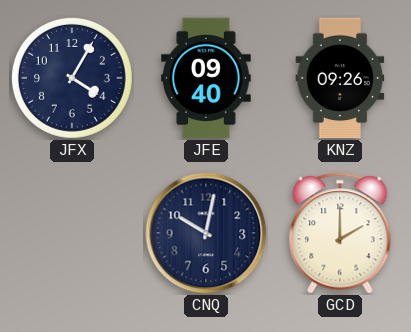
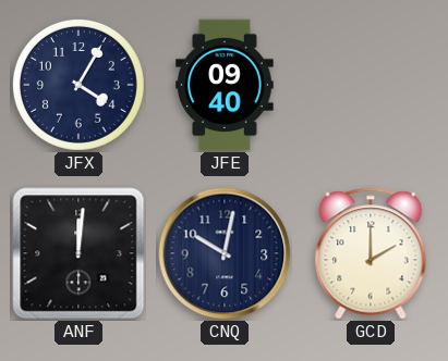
KNZ: 09:26 -> none (340, 78)
ANF: none -> 12:01 (78, 253)
